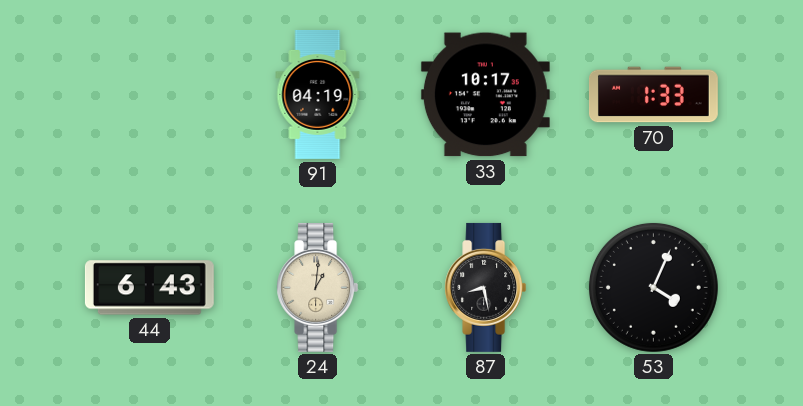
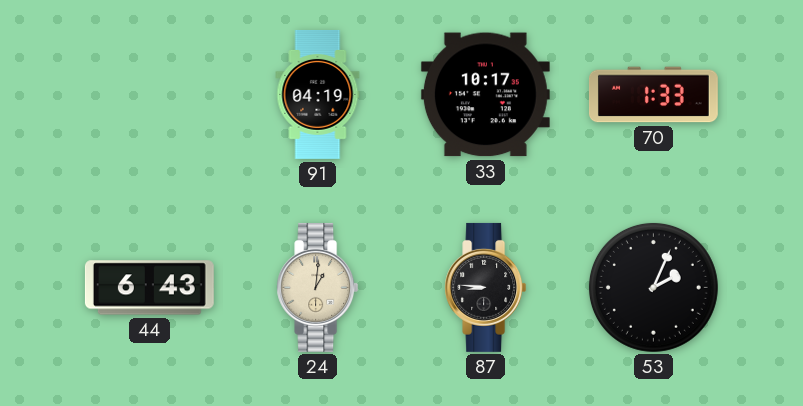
87: 8:28 -> 8:46 (486, 287)
53: 4:04 -> 2:04 (653, 287)
